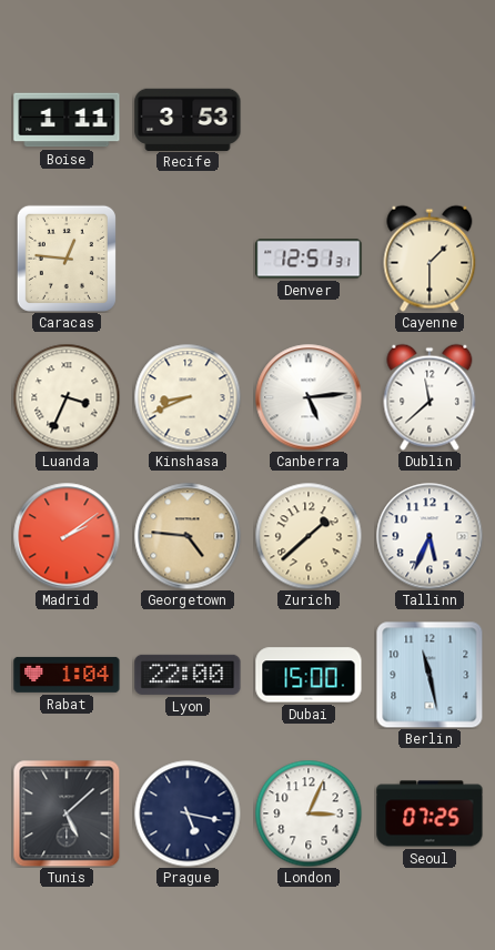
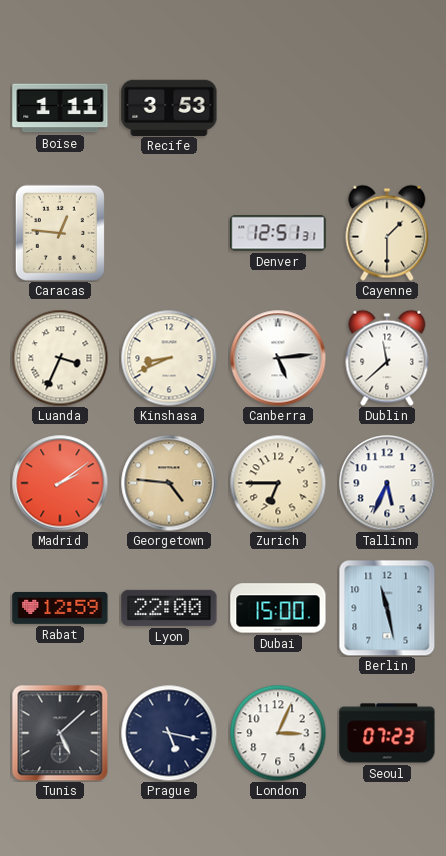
Zurich: 1:38 -> 6:45 (278, 483)
Rabat: 1:04 -> 12:59 (60, 608)
Seoul: 07:25 -> 07:23 (387, 733)
